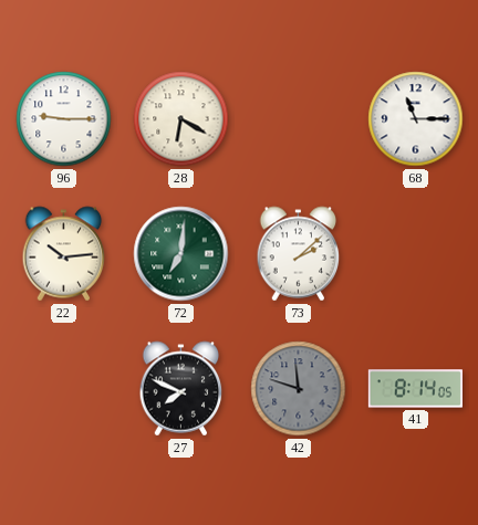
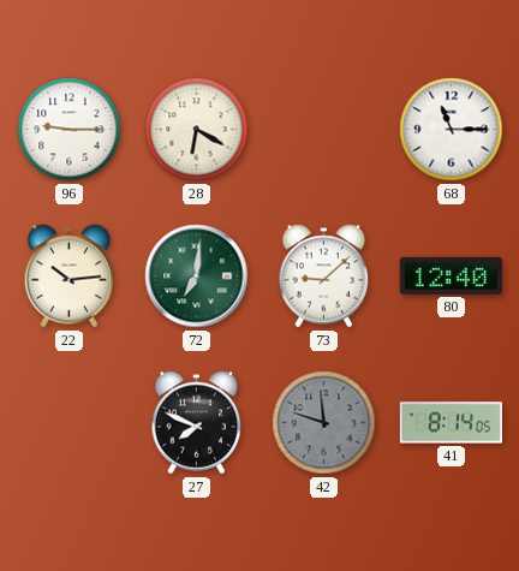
73: 2:08 -> 9:08 (324, 276)
80: none -> 12:40 (451, 275)
